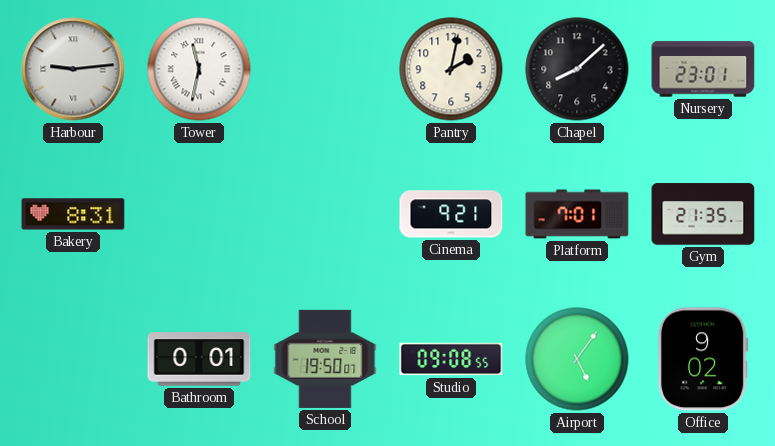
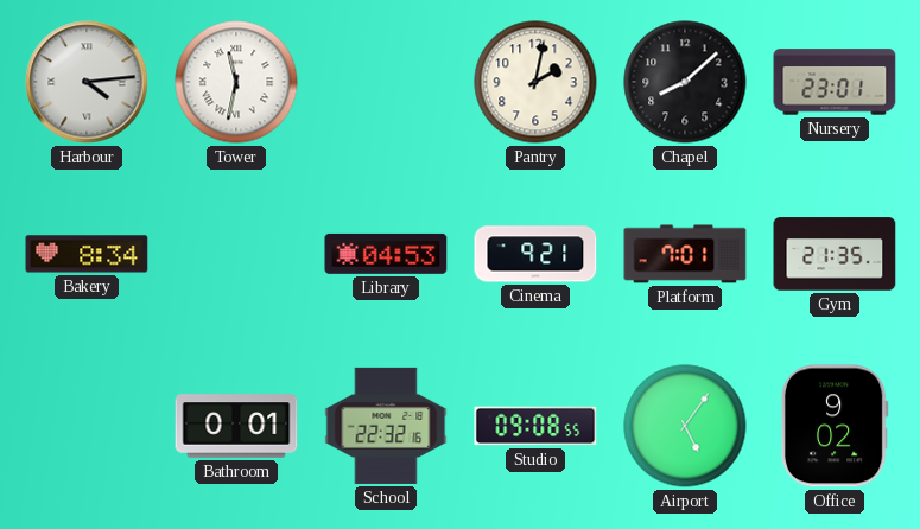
Harbour: 9:14 -> 4:14 (87, 82)
Bakery: 8:31 -> 8:34 (87, 254)
Library: none -> 04:53 (386, 254)
School: 19:50 -> 22:32 (386, 426)
